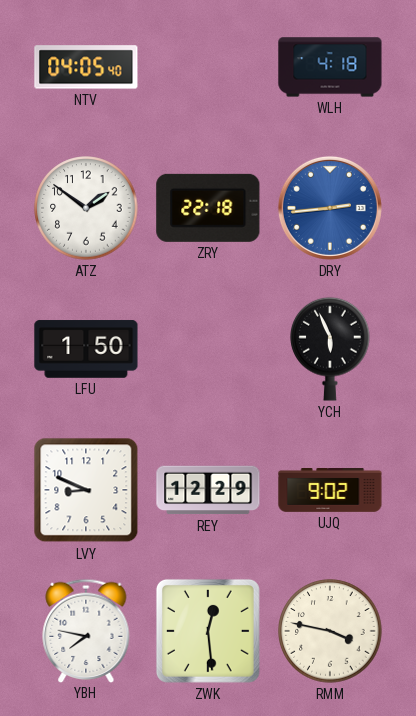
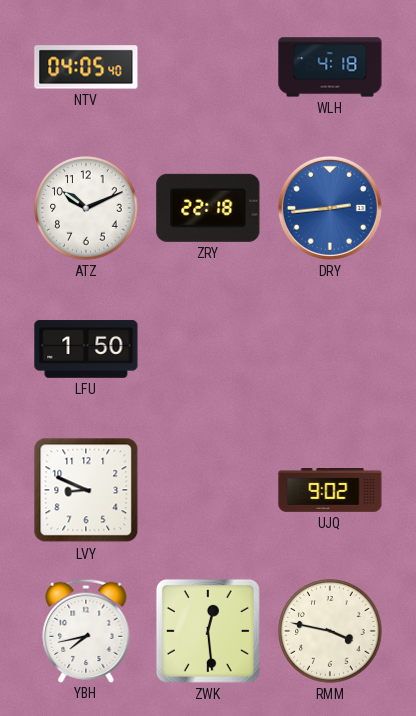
ATZ: 1:51 -> 10:11 (86, 208)
YCH: 5:56 -> none (330, 349)
REY: 12:29 -> none (208, 490)
YBH: 7:47 -> 7:43 (86, 630)
